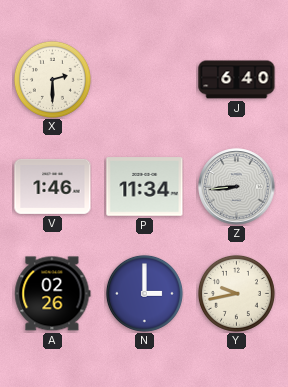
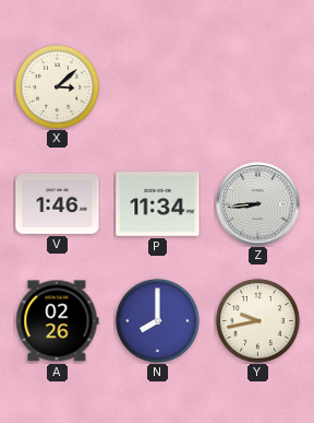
X: 2:30 -> 3:08 (57, 86)
J: 6:40 -> none (237, 80)
N: 3:00 -> 8:00 (157, 320)
